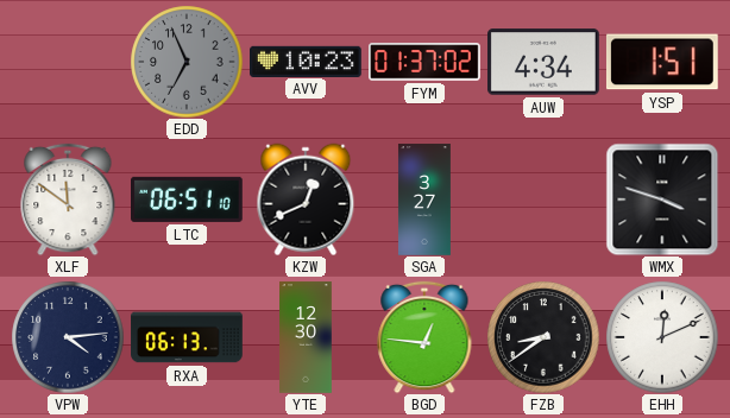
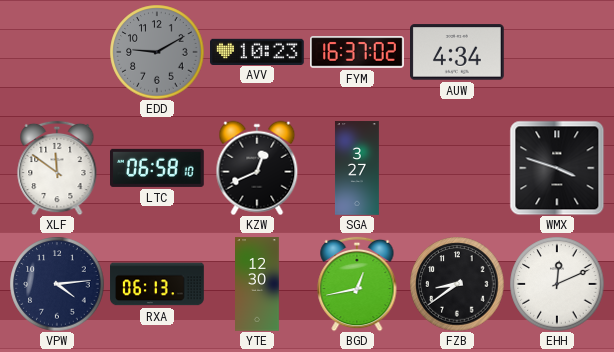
EDD: 6:56 -> 9:10 (157, 52)
FYM: 01:37 -> 16:37 (357, 52)
YSP: 1:51 -> none (662, 62)
LTC: 06:51 -> 06:58 (158, 168)
BGD: 12:46 -> 12:43 (357, 284)
